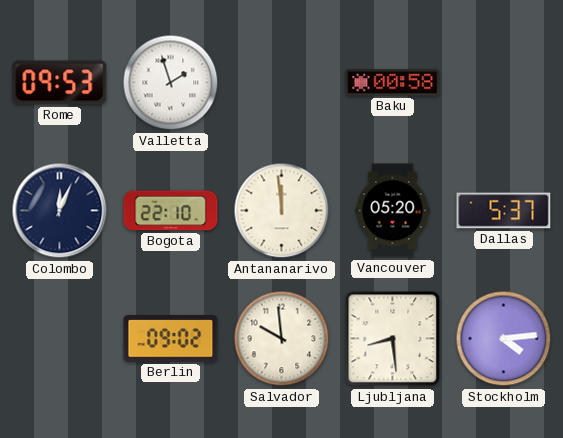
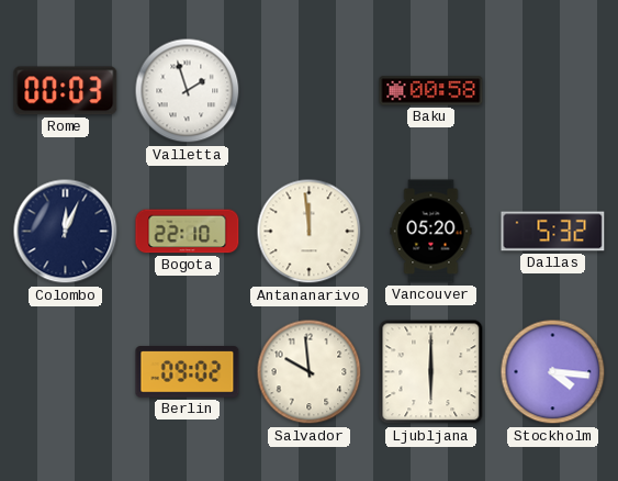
Rome: 09:53 -> 00:03 (66, 91)
Dallas: 5:37 -> 5:32 (553, 232)
Ljubljana: 8:29 -> 6:00 (431, 372)
Stockholm: 4:14 -> 4:16 (553, 372)
